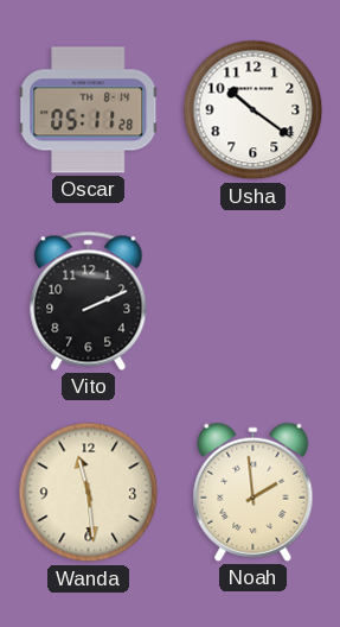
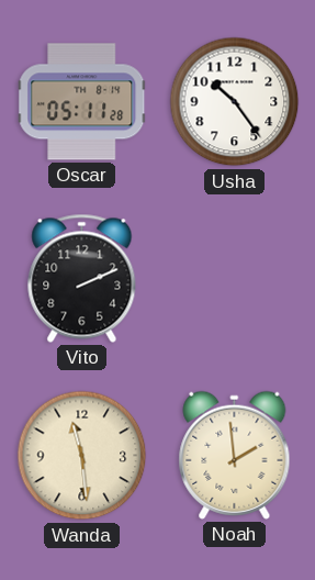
Usha: 10:21 -> 10:24 (235, 102)
